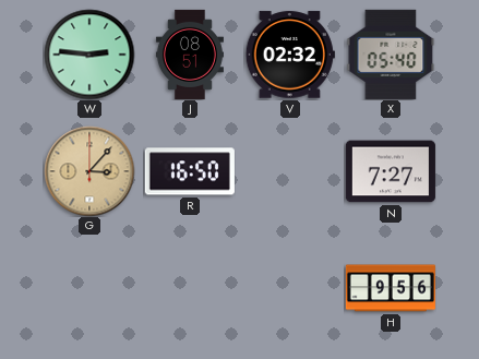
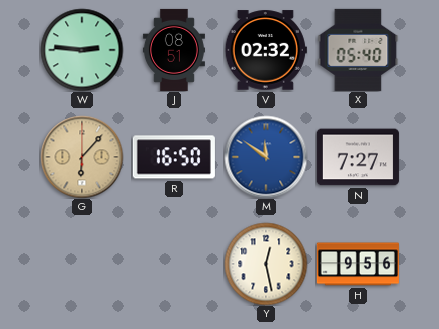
G: 3:07 -> 6:07 (82, 157)
M: none -> 11:51 (266, 157)
Y: none -> 12:28 (266, 264)
